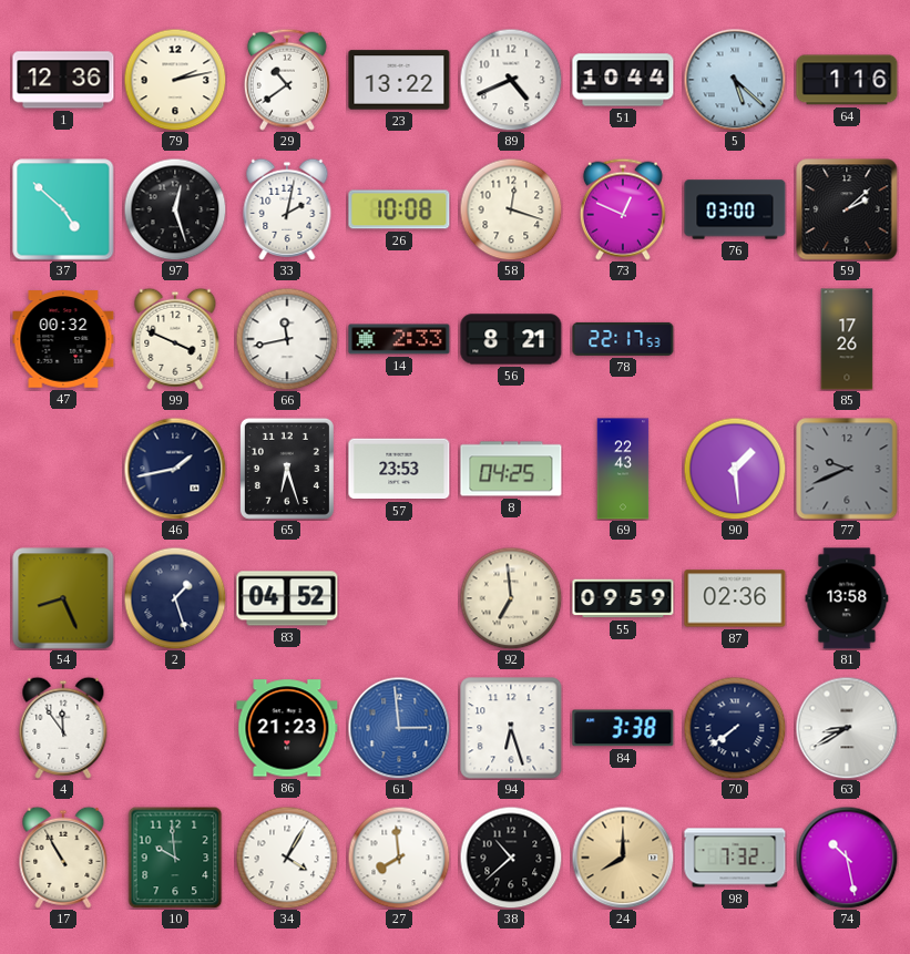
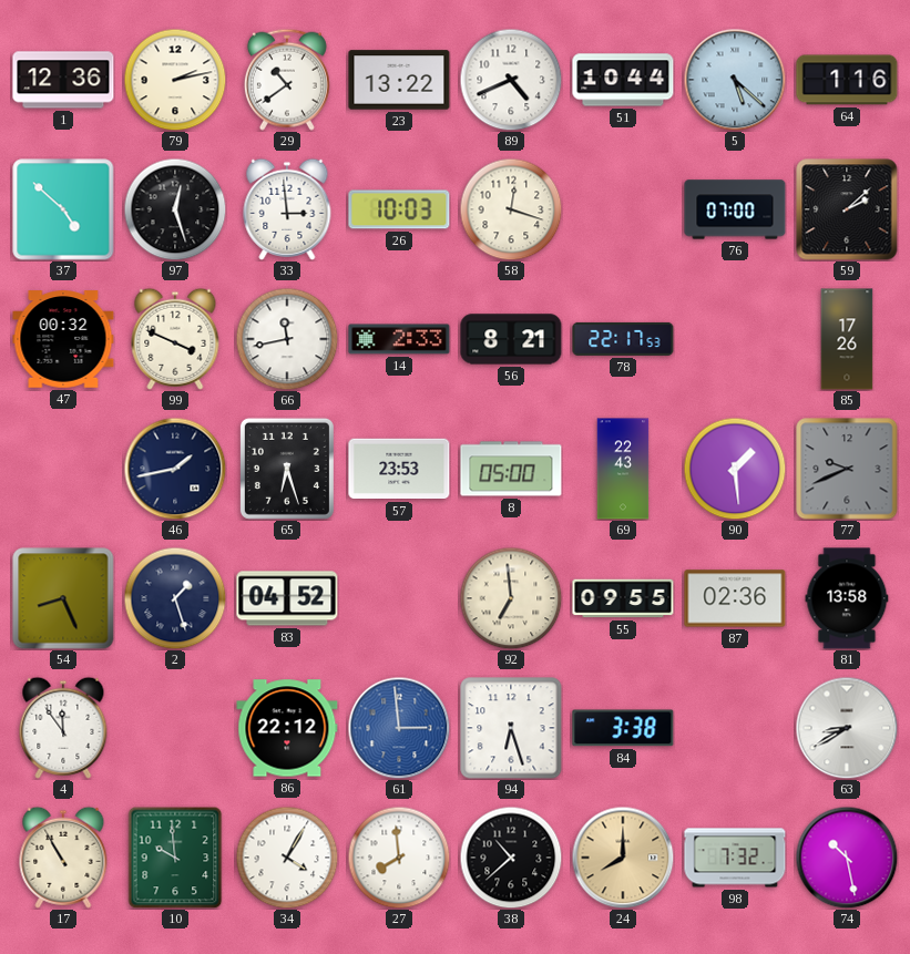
33: 2:02 -> 2:59 (287, 209)
26: 10:08 -> 10:03 (399, 209)
73: 12:49 -> none (623, 209)
76: 03:00 -> 07:00 (735, 209)
8: 04:25 -> 05:00 (511, 469)
55: 09:59 -> 09:55 (623, 598)
86: 21:23 -> 22:12 (287, 728)
70: 7:39 -> none (735, 728)
